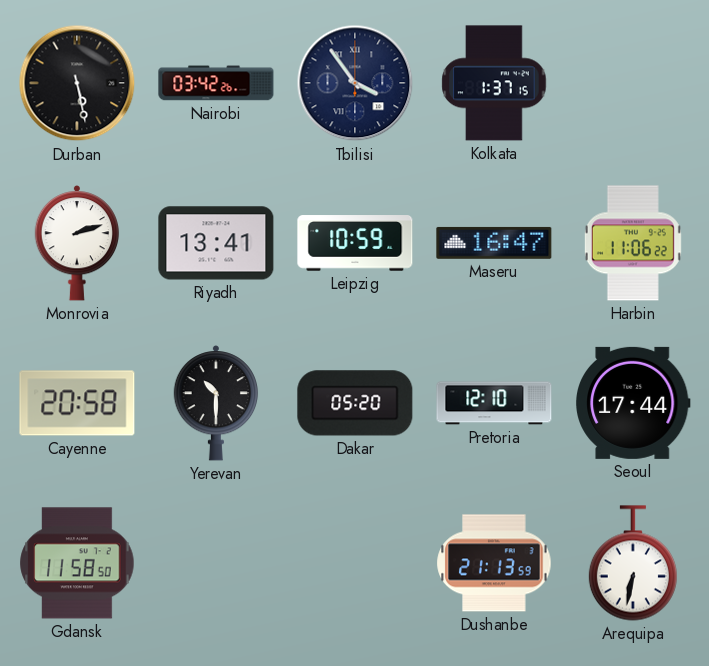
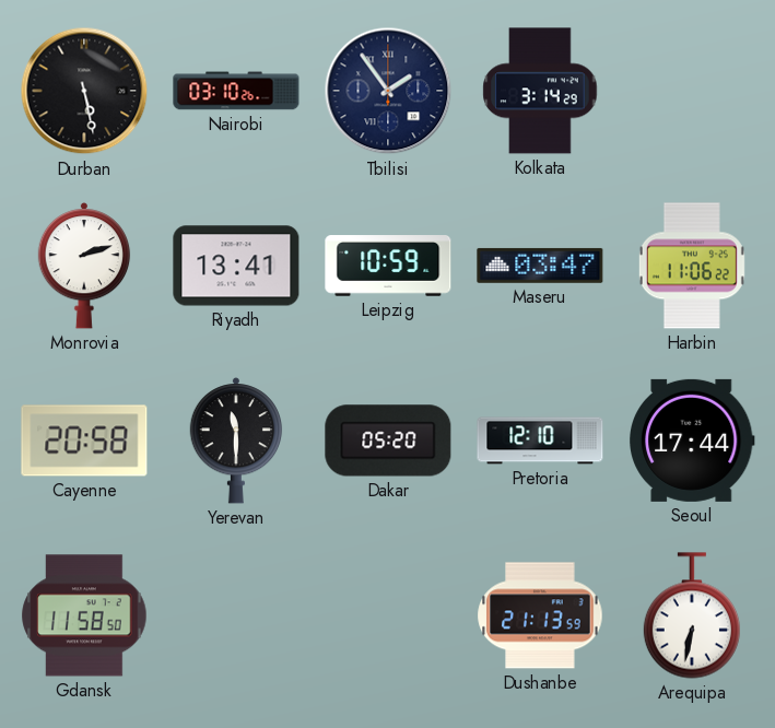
Nairobi: 03:42 -> 03:10 (236, 91)
Tbilisi: 3:54 -> 1:54 (388, 91)
Kolkata: 1:37 -> 3:14 (540, 91)
Maseru: 16:47 -> 03:47 (540, 266)
Yerevan: 10:30 -> 11:30 (236, 441)
